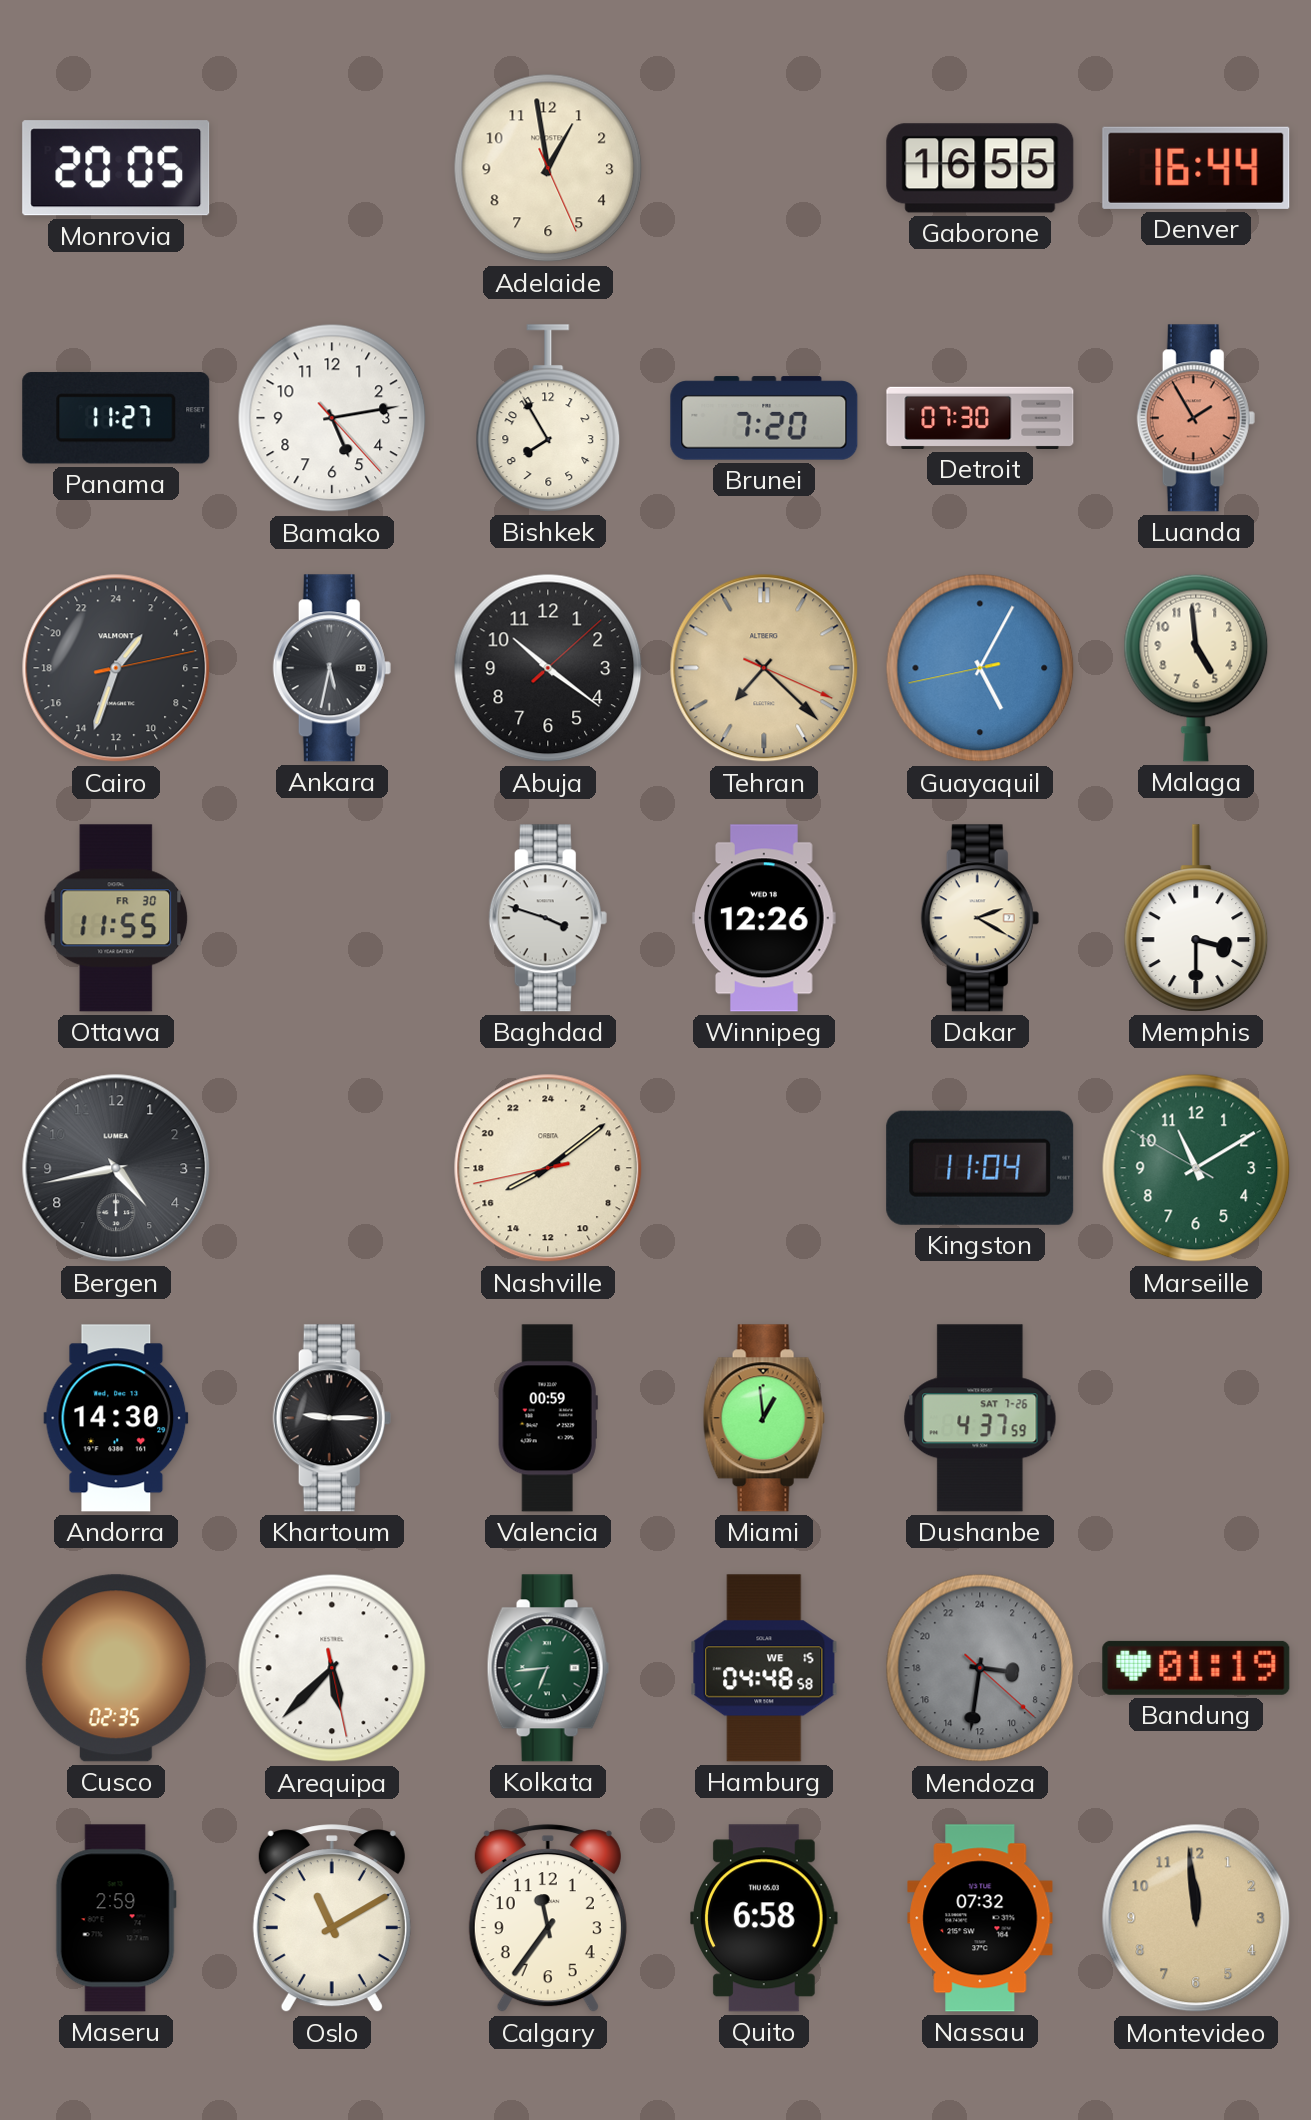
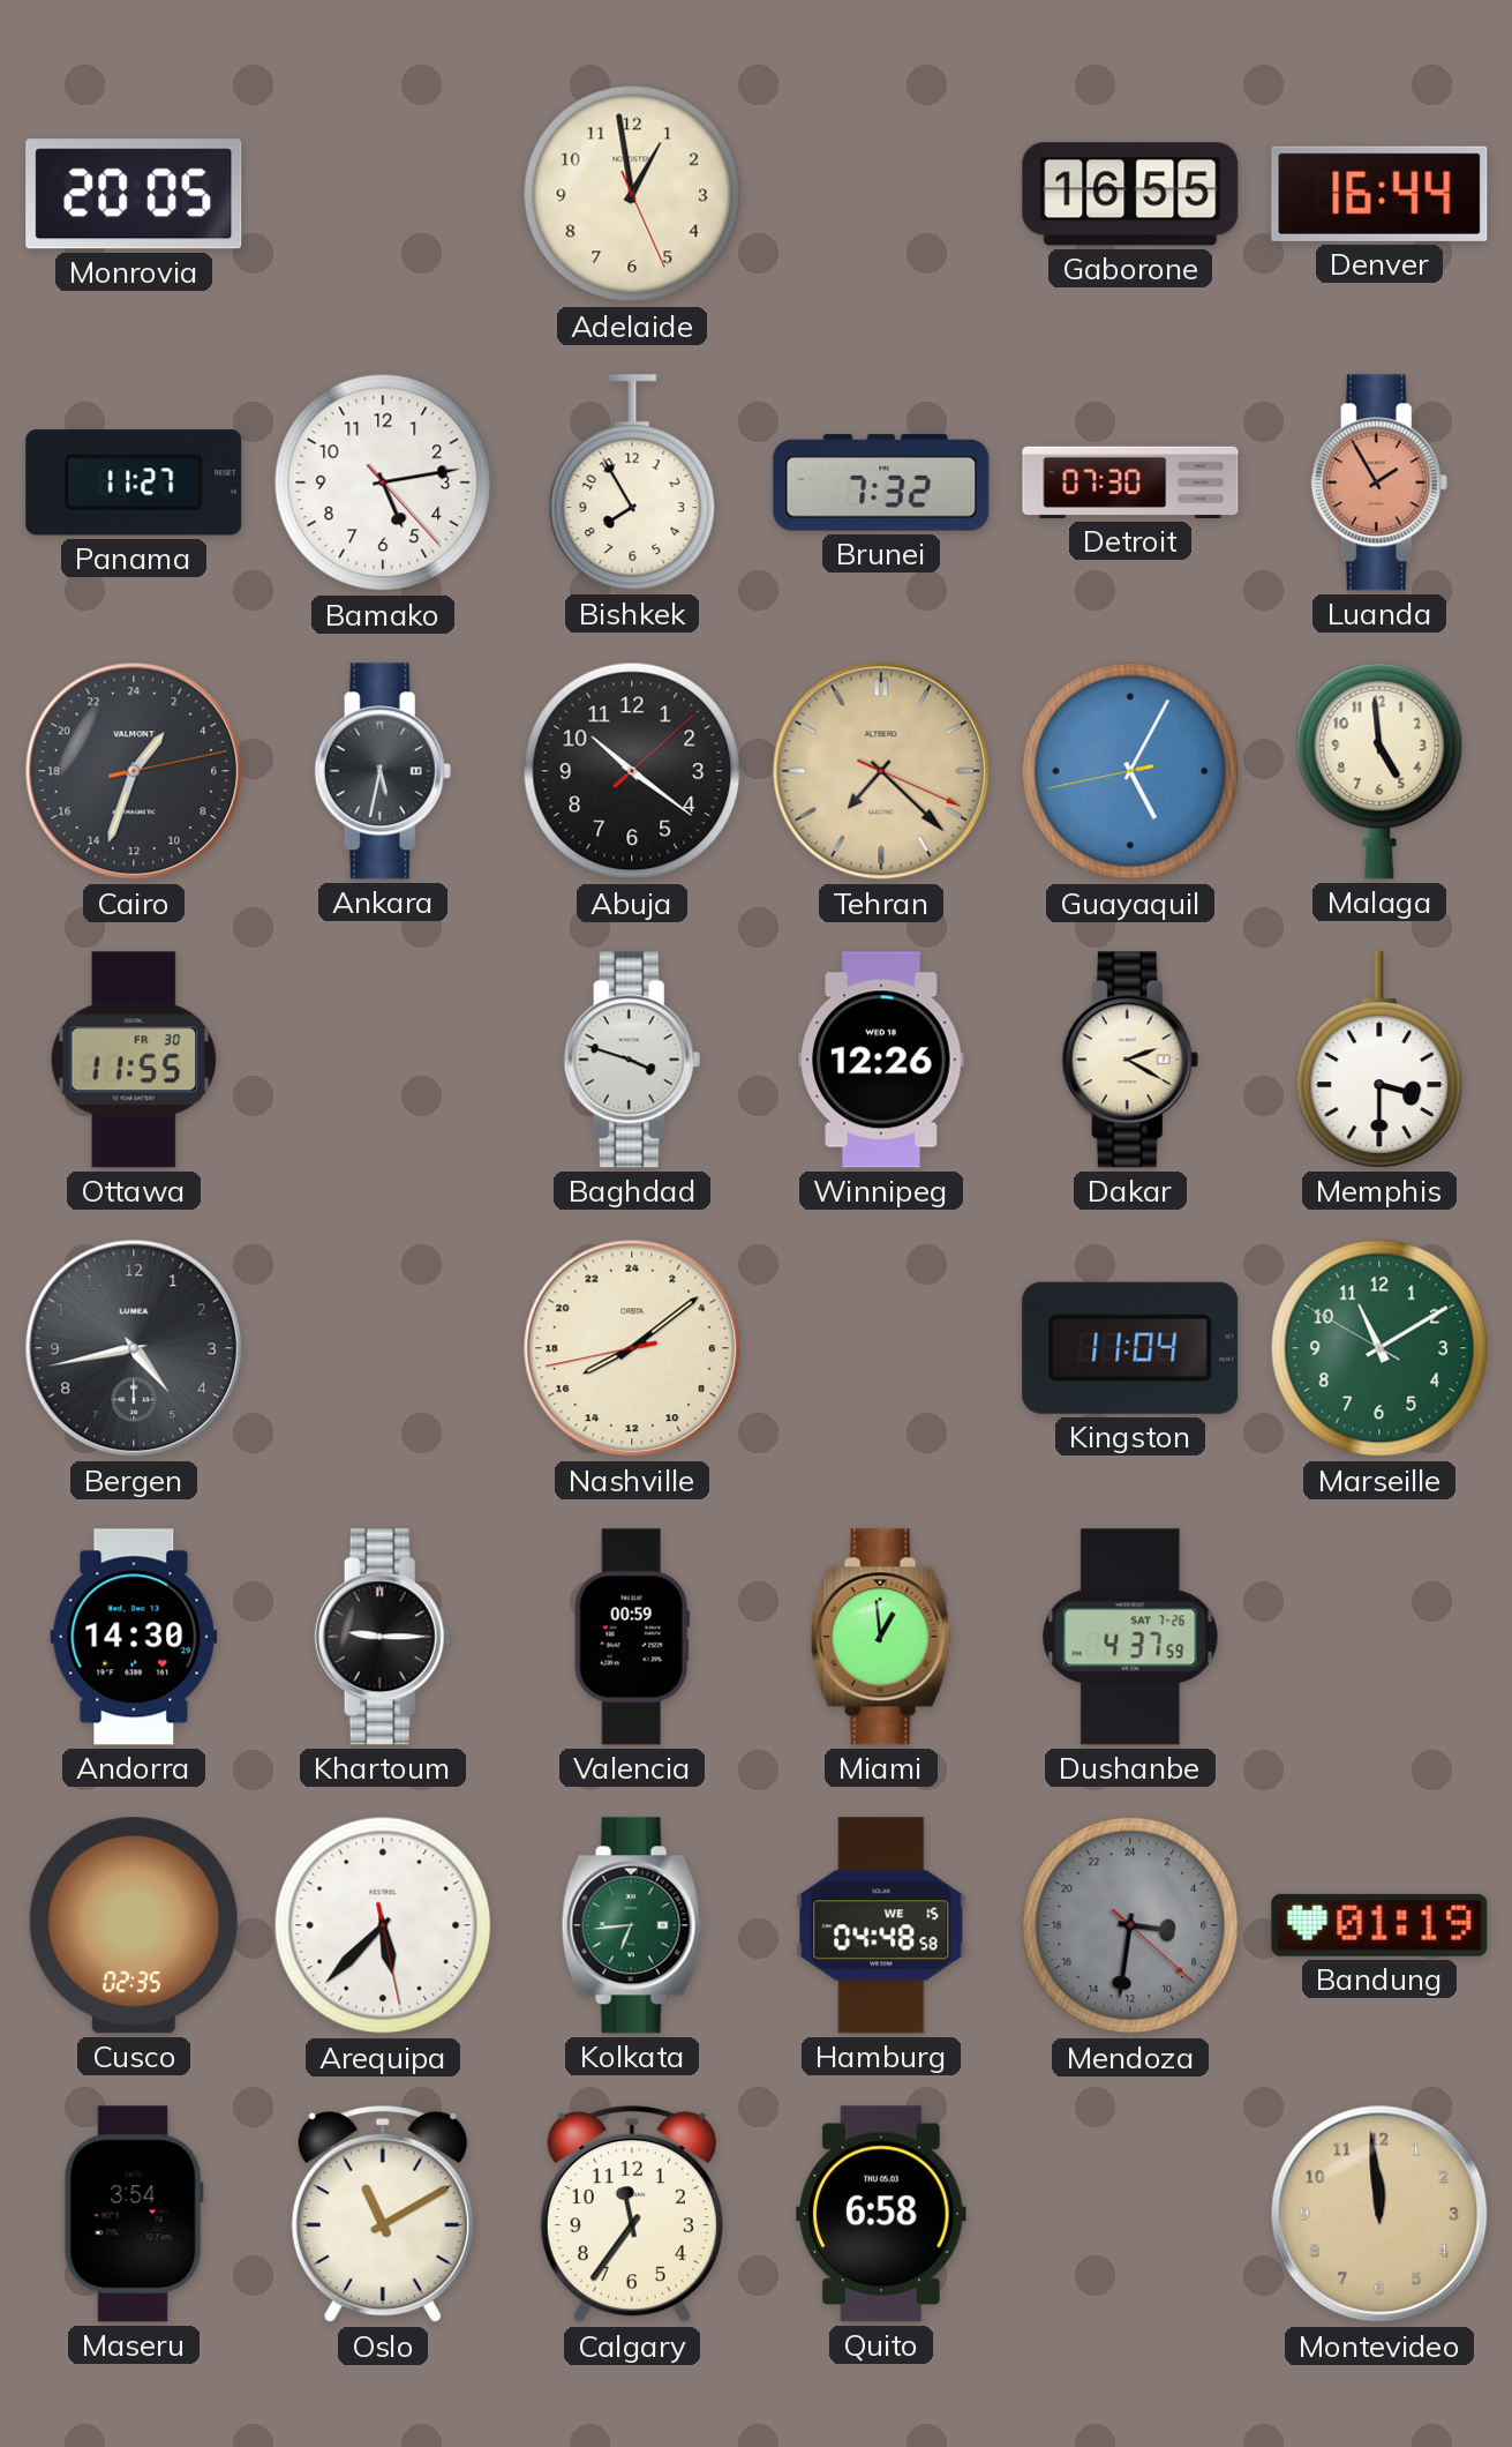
Brunei: 7:20 -> 7:32 (881, 482)
Maseru: 2:59 -> 3:54 (134, 2214)
Nassau: 07:32 -> none (980, 1918)
